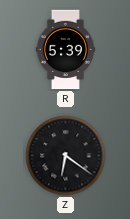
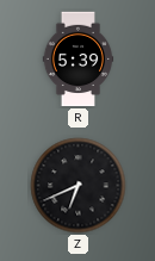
Z: 6:21 -> 6:41 (79, 186)
